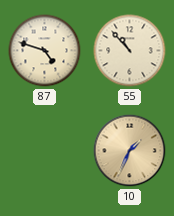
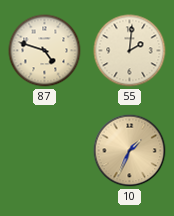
55: 10:53 -> 2:01 (130, 51)
